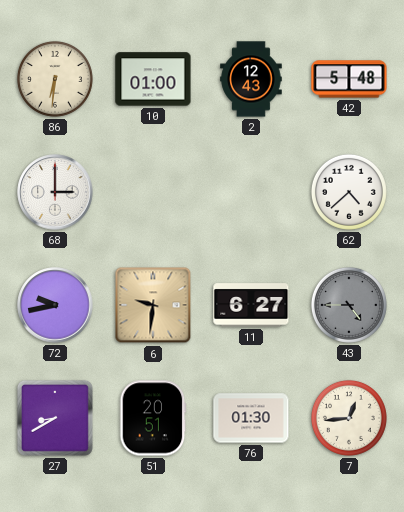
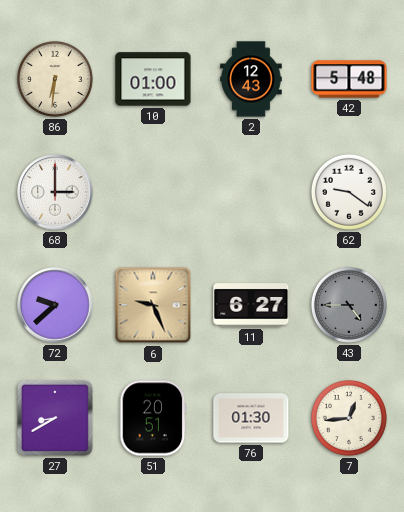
62: 4:38 -> 9:21 (349, 192)
72: 9:43 -> 9:38 (55, 305)
6: 9:31 -> 9:26 (153, 305)
